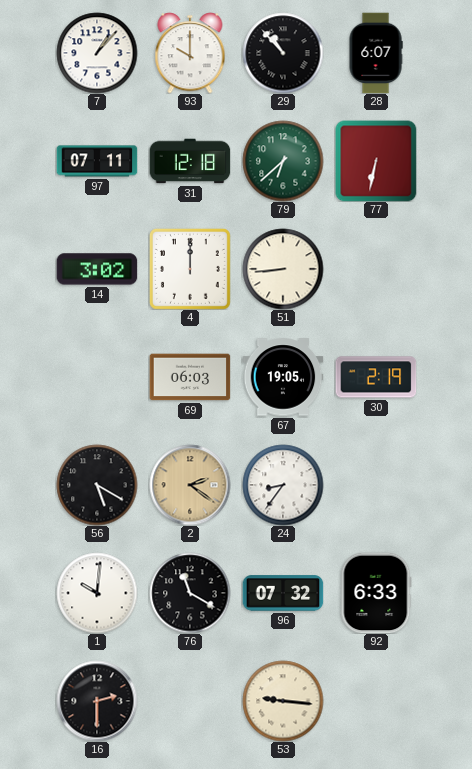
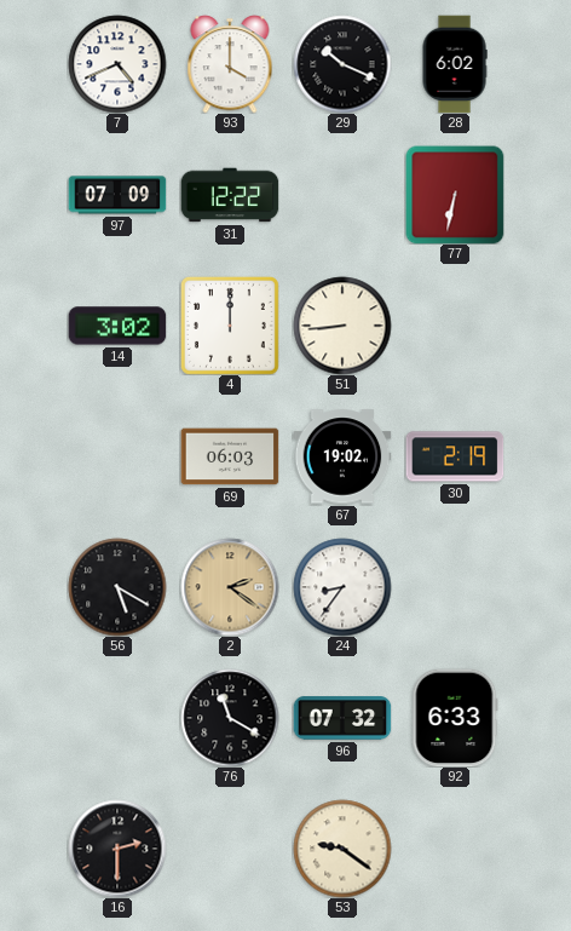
7: 1:07 -> 4:41 (117, 64)
93: 10:00 -> 4:00 (230, 64)
29: 10:53 -> 10:19 (342, 64)
28: 6:07 -> 6:02 (455, 64)
97: 07:11 -> 07:09 (117, 195)
31: 12:18 -> 12:22 (230, 195)
79: 6:38 -> none (283, 161)
67: 19:05 -> 19:02 (342, 456)
1: 10:01 -> none (97, 593)
53: 9:16 -> 9:21 (342, 849)
